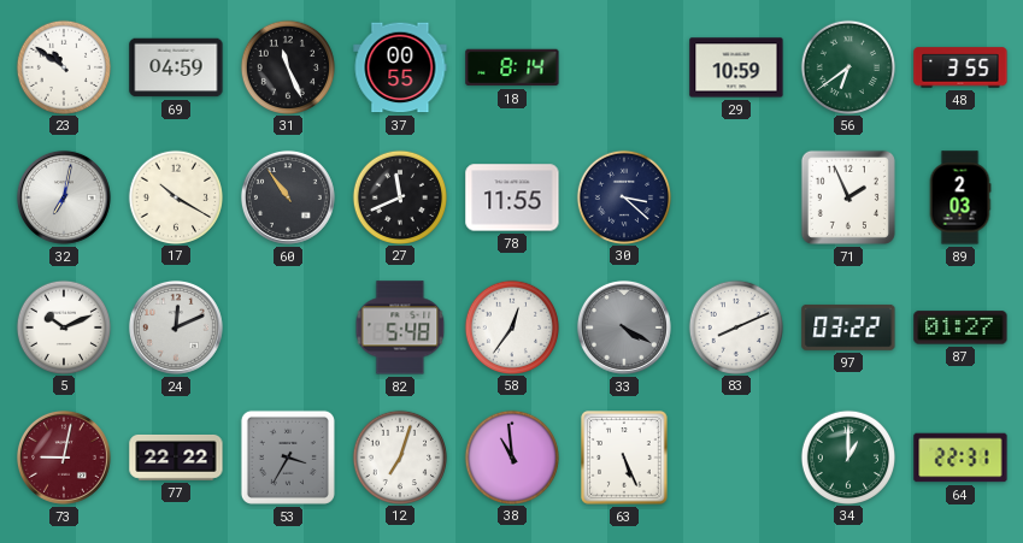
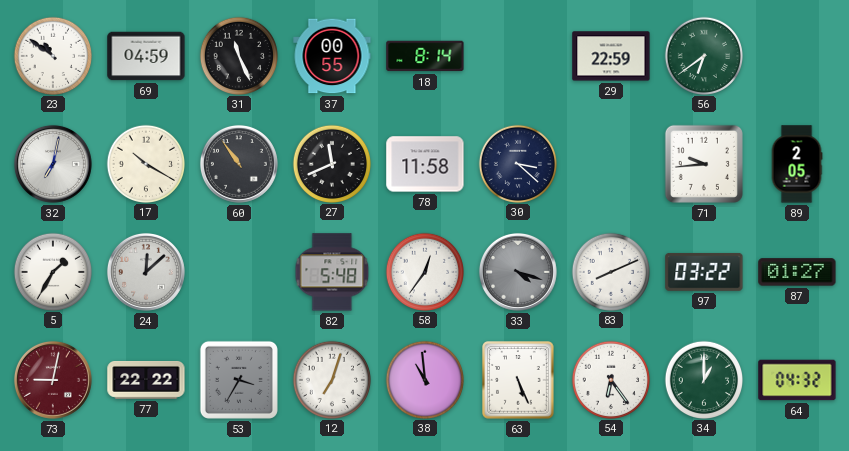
29: 10:59 -> 22:59 (611, 56)
48: 3:55 -> none (960, 67)
78: 11:55 -> 11:58 (425, 164)
71: 1:56 -> 9:44 (704, 164)
89: 2:03 -> 2:05 (797, 164)
5: 10:11 -> 1:35 (52, 271)
24: 12:11 -> 12:08 (146, 272)
33: 4:20 -> 4:18 (518, 272)
54: none -> 6:24 (610, 379)
64: 22:31 -> 04:32 (797, 380)
